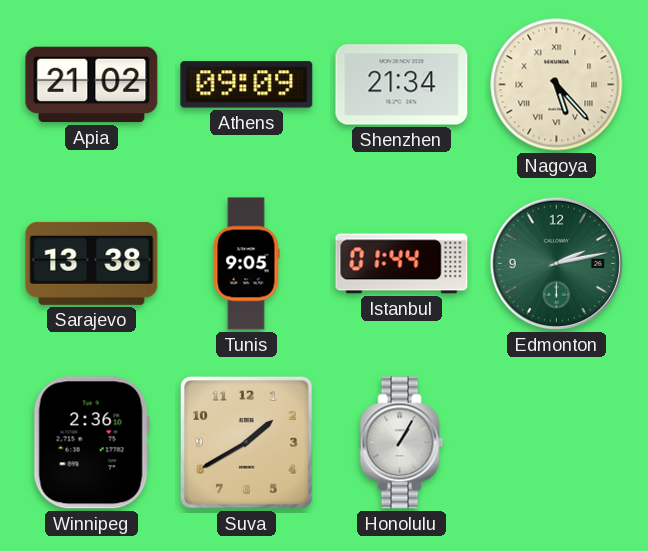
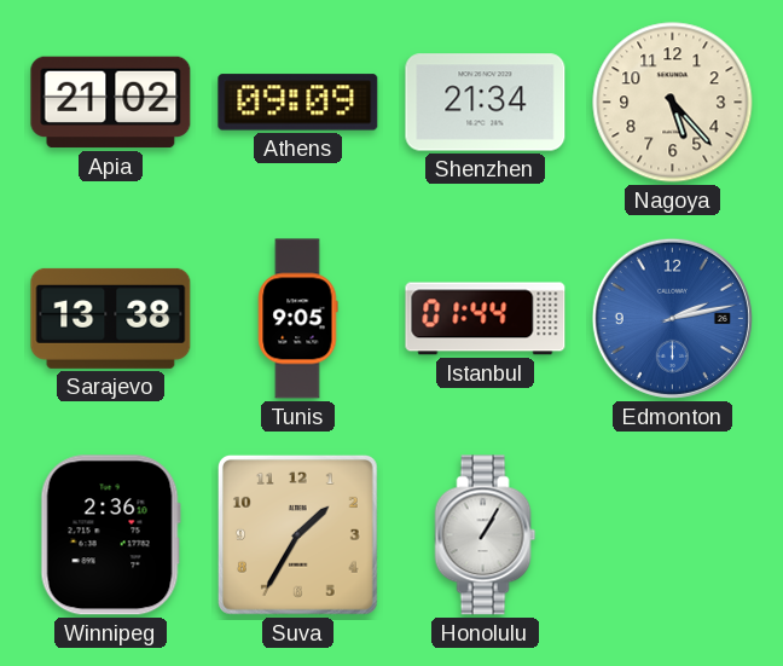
Nagoya numerals: Roman -> Arabic (673, 103)
Edmonton dial: green -> blue (672, 318)
Suva: 1:40 -> 1:35 (297, 534)
